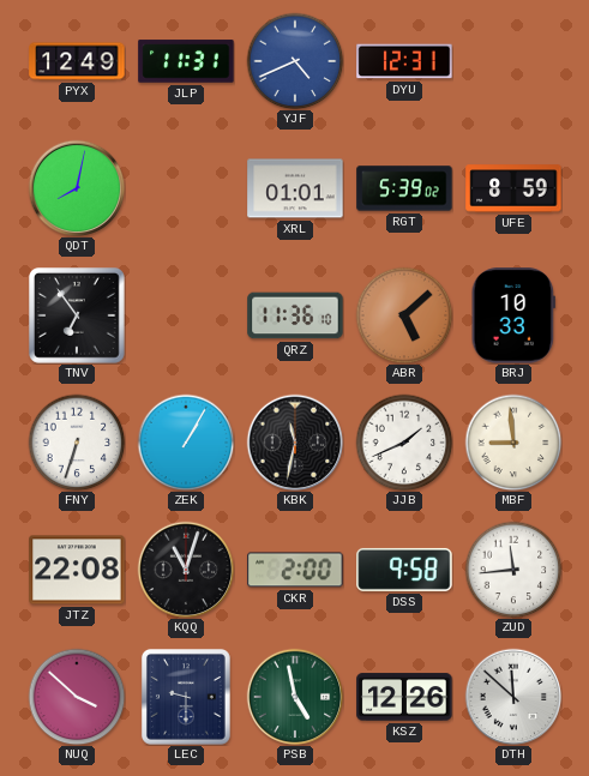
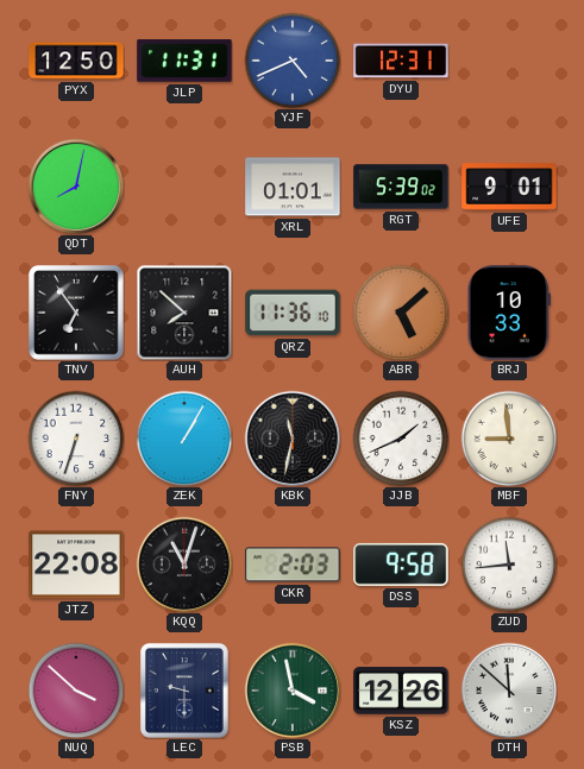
PYX: 12:49 -> 12:50 (76, 61)
UFE: 8:59 -> 9:01 (509, 187)
AUH: none -> 7:52 (184, 313)
CKR: 2:00 -> 2:03 (293, 565)
PSB: 4:58 -> 3:58 (293, 691)
